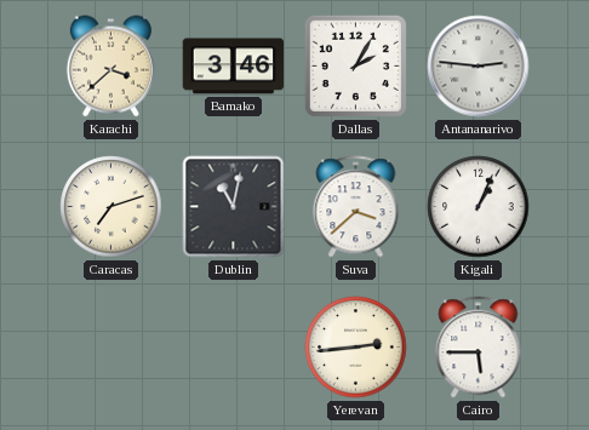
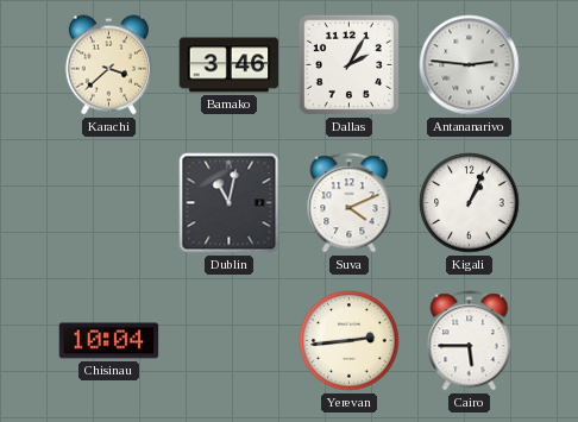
Caracas: 7:12 -> none (111, 207)
Suva: 3:38 -> 4:11 (350, 203)
Chisinau: none -> 10:04 (109, 341)
